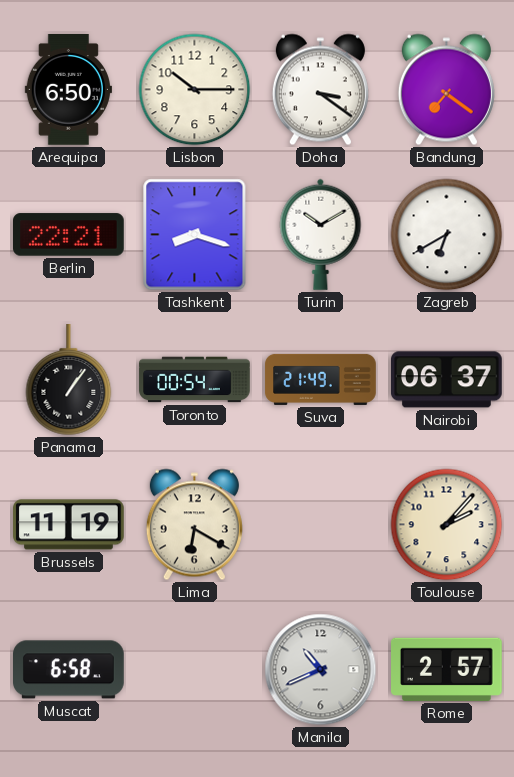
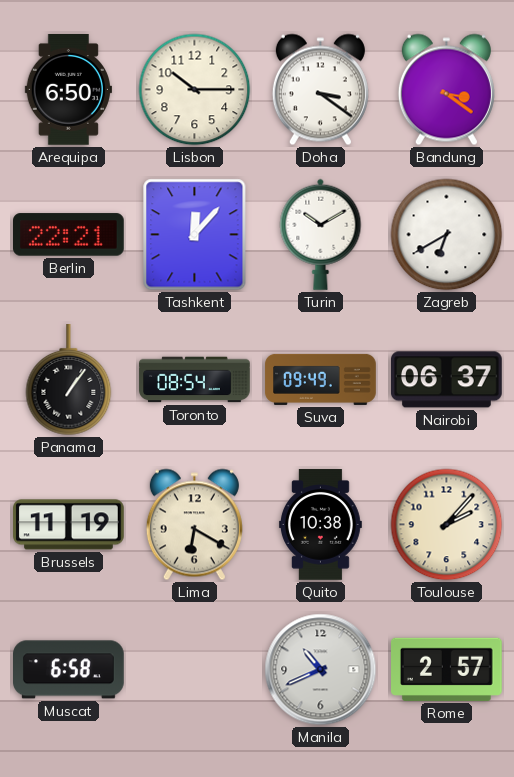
Bandung: 7:21 -> 3:21 (446, 90)
Tashkent: 8:18 -> 12:07 (195, 235)
Toronto: 00:54 -> 08:54 (195, 380)
Suva: 21:49 -> 09:49 (321, 379)
Quito: none -> 10:38 (320, 525)
